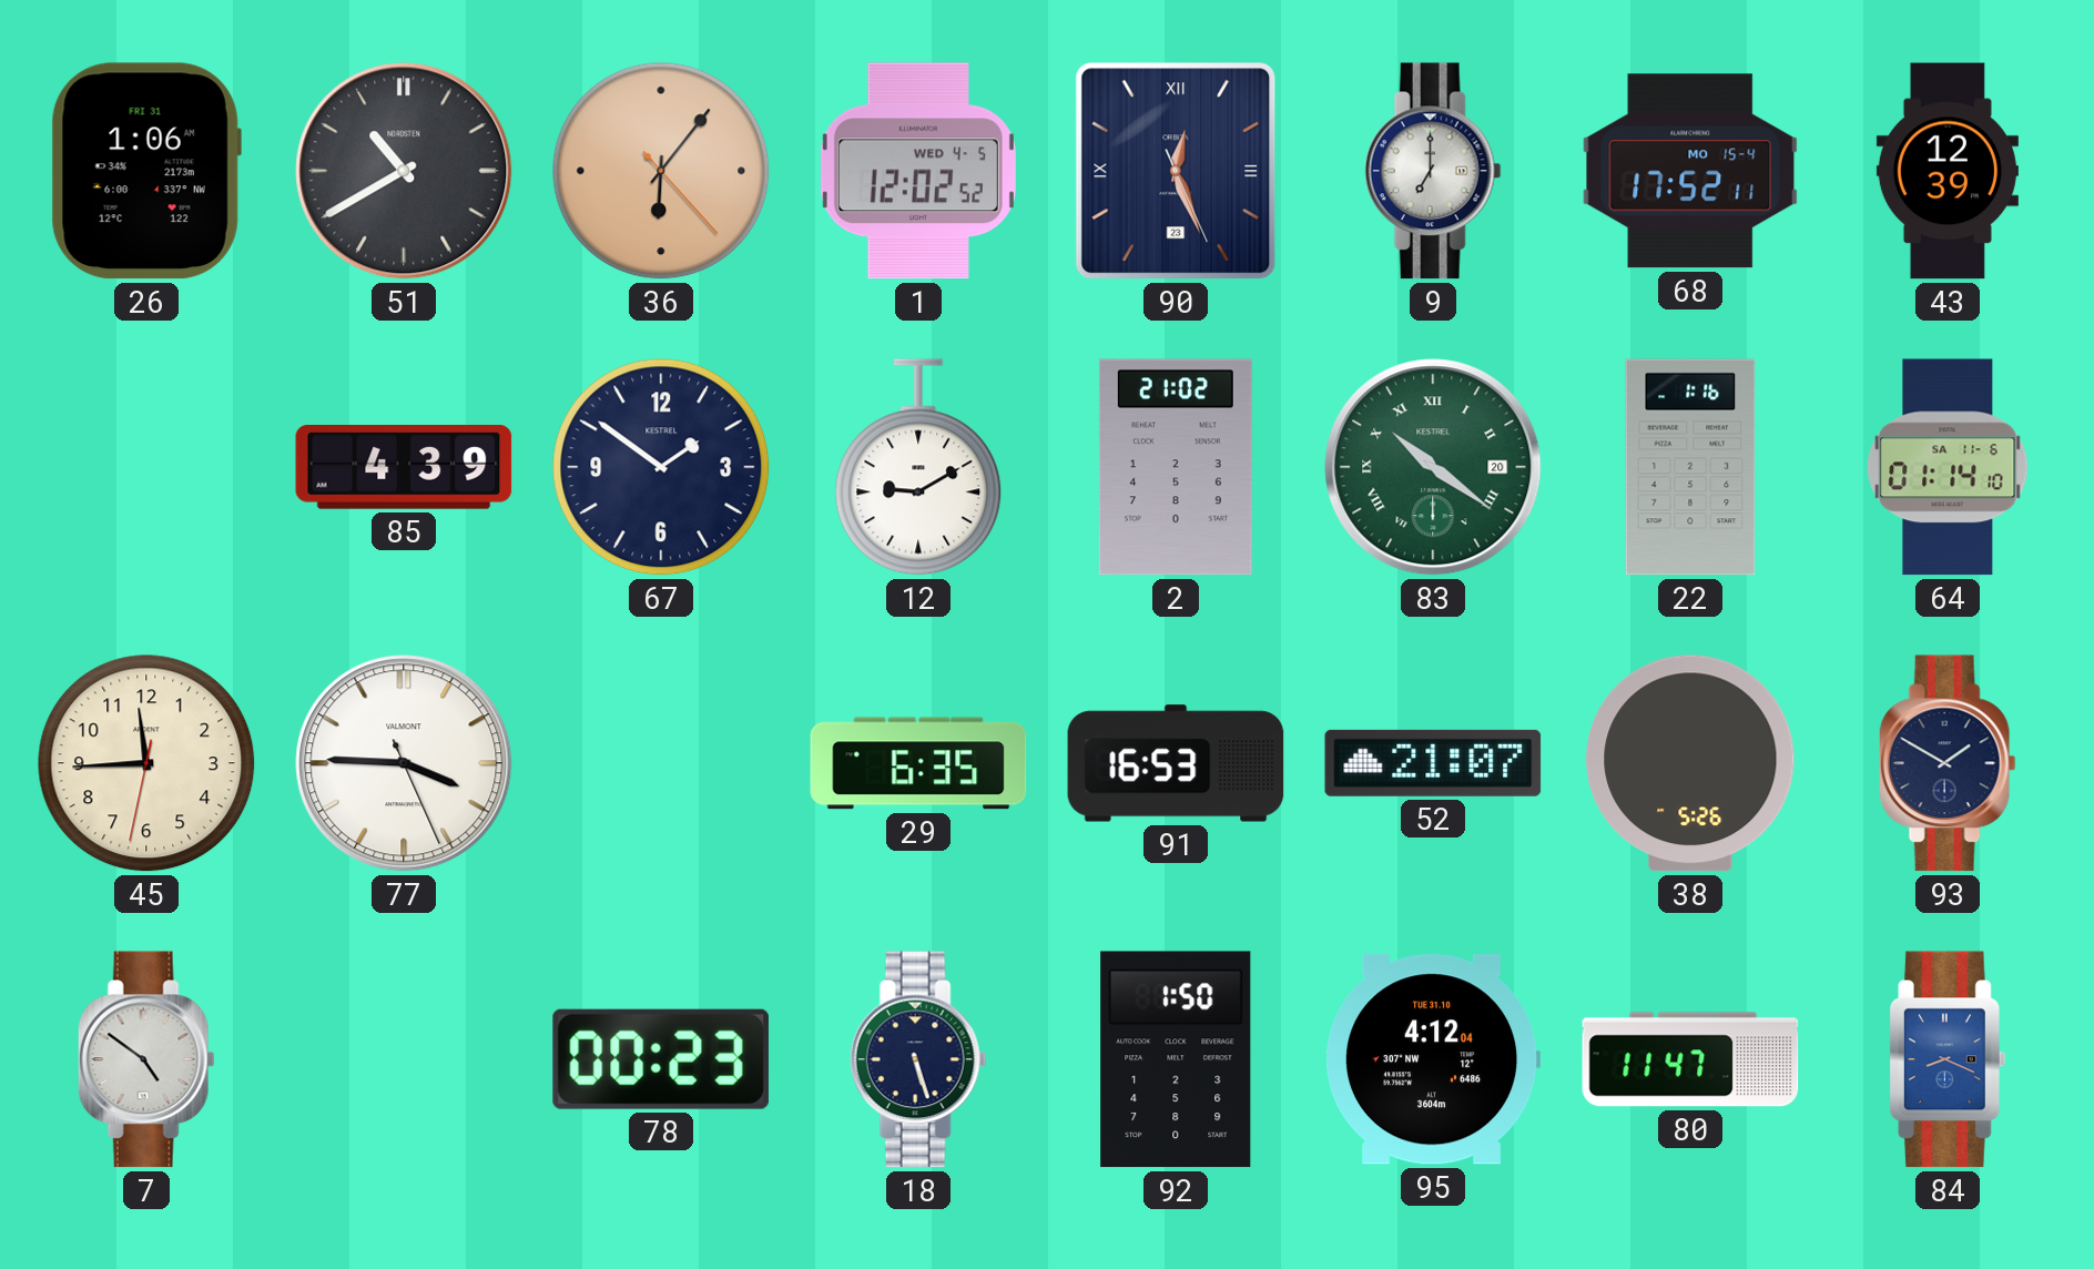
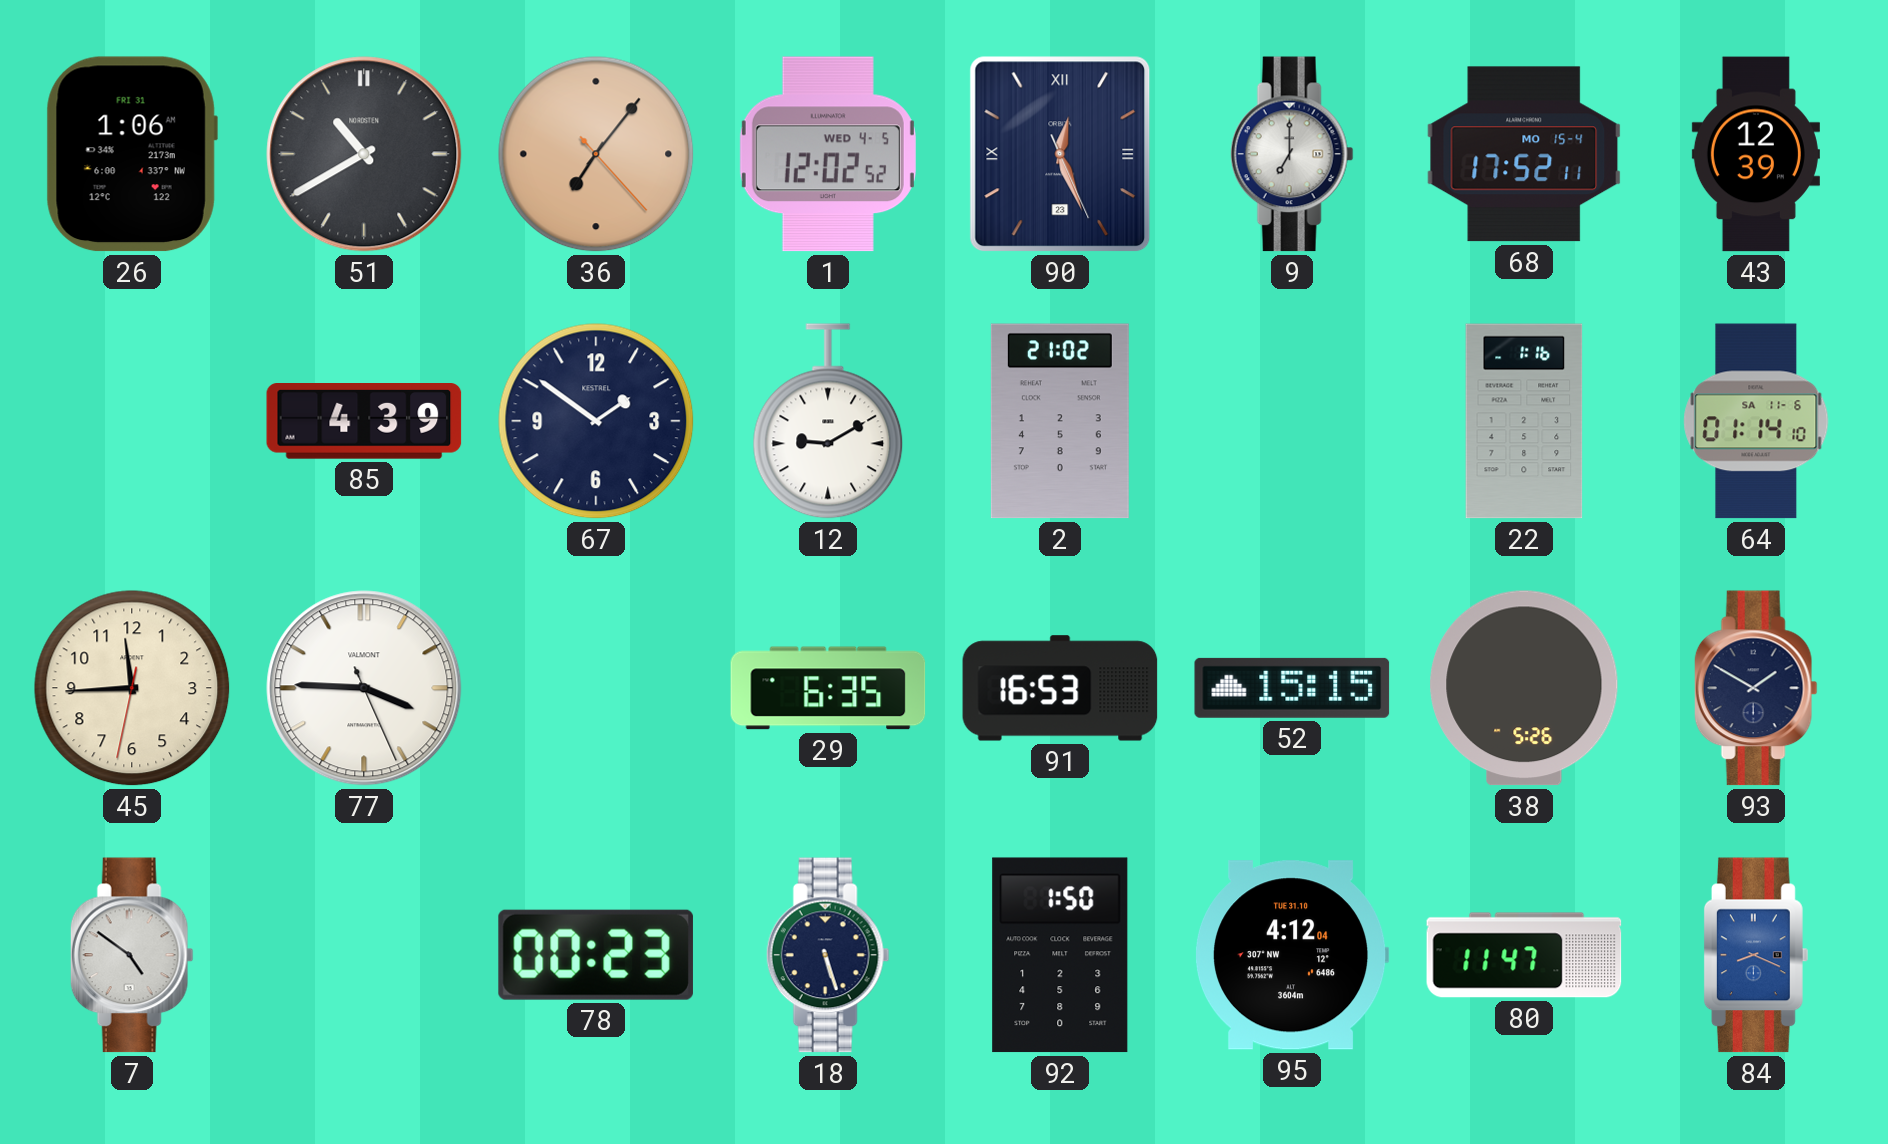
36: 6:06 -> 7:06 (596, 154)
83: 10:21 -> none (1433, 467)
52: 21:07 -> 15:15 (1292, 688)
